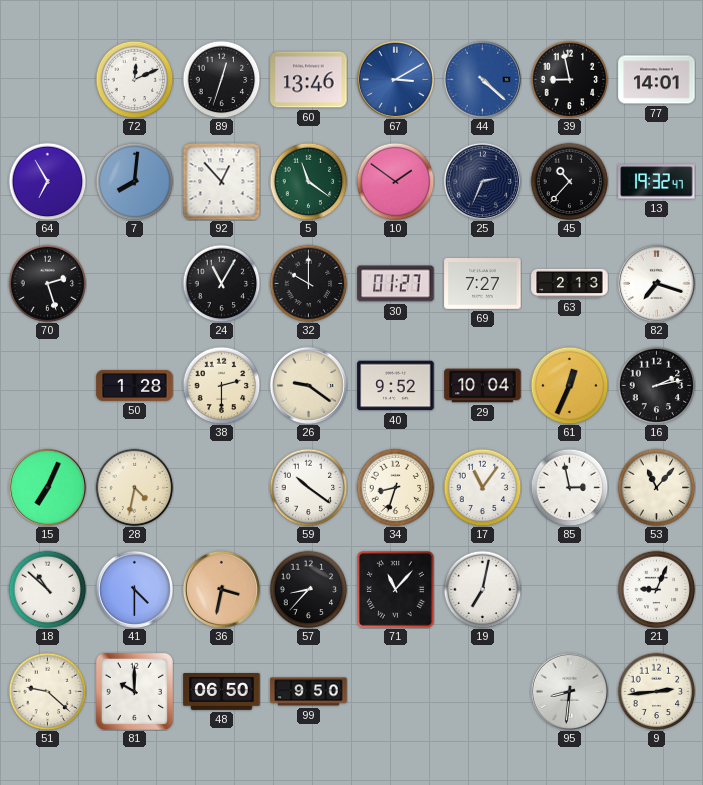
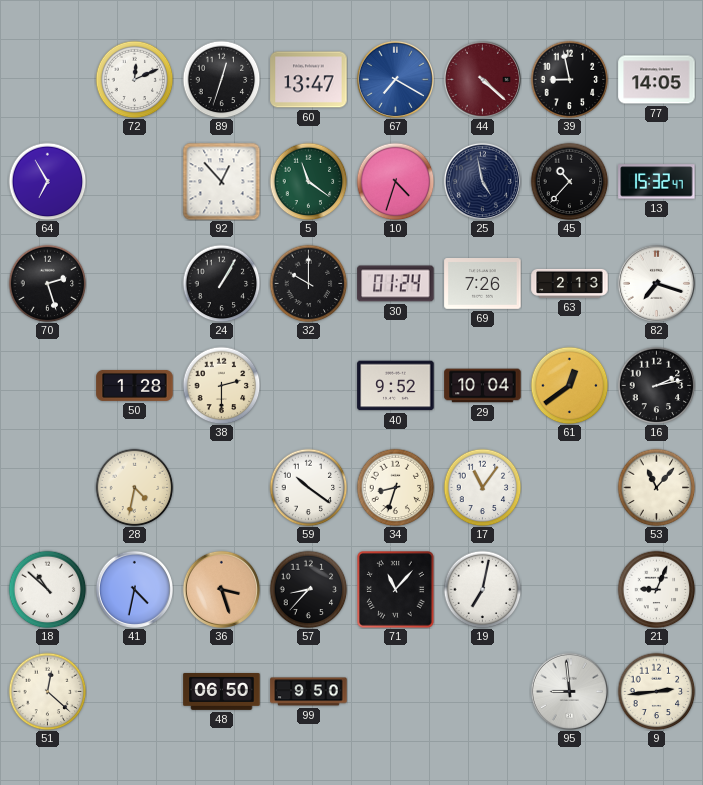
60: 13:46 -> 13:47 (309, 80)
67: 3:10 -> 7:20 (395, 79)
44 dial: blue -> burgundy (482, 79)
77: 14:01 -> 14:05 (657, 80)
7: 8:01 -> none (134, 181)
10: 1:51 -> 4:33 (395, 181)
25: 2:34 -> 4:58 (482, 181)
13: 19:32 -> 15:32 (657, 182)
24: 11:05 -> 1:05 (221, 283)
30: 01:27 -> 01:24 (396, 284)
69: 7:27 -> 7:26 (483, 284)
26: 9:21 -> none (308, 385)
61: 12:34 -> 12:39 (569, 385)
15: 7:04 -> none (47, 487)
85: 2:58 -> none (569, 487)
41: 4:30 -> 4:32 (134, 589)
36: 3:32 -> 3:27 (221, 589)
51: 9:22 -> 12:22 (47, 691)
81: 10:00 -> none (134, 691)
95: 8:31 -> 8:59 (569, 691)
